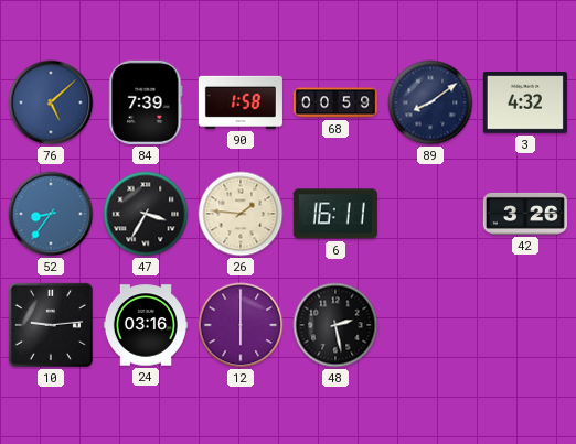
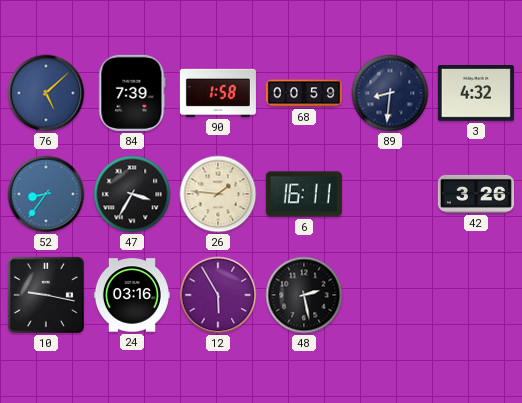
89: 8:09 -> 8:31 (390, 93)
10: 9:14 -> 9:17 (46, 295)
12: 6:00 -> 5:55 (218, 295)
